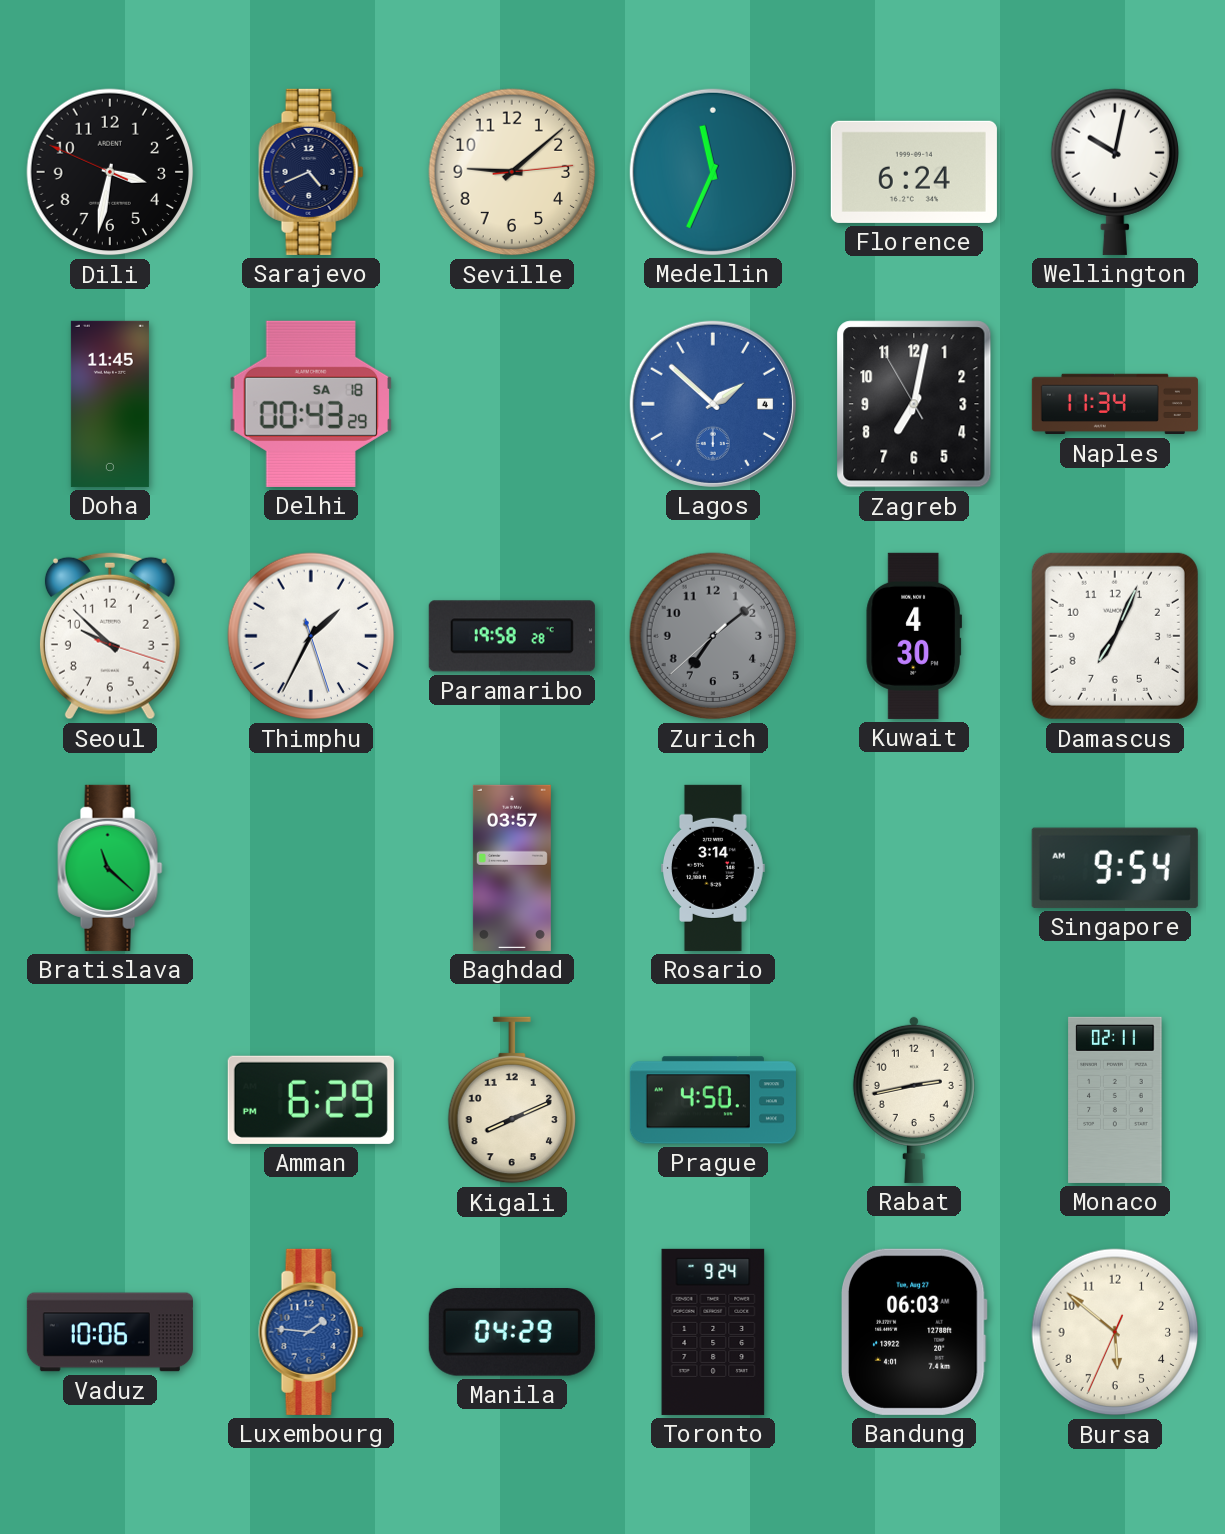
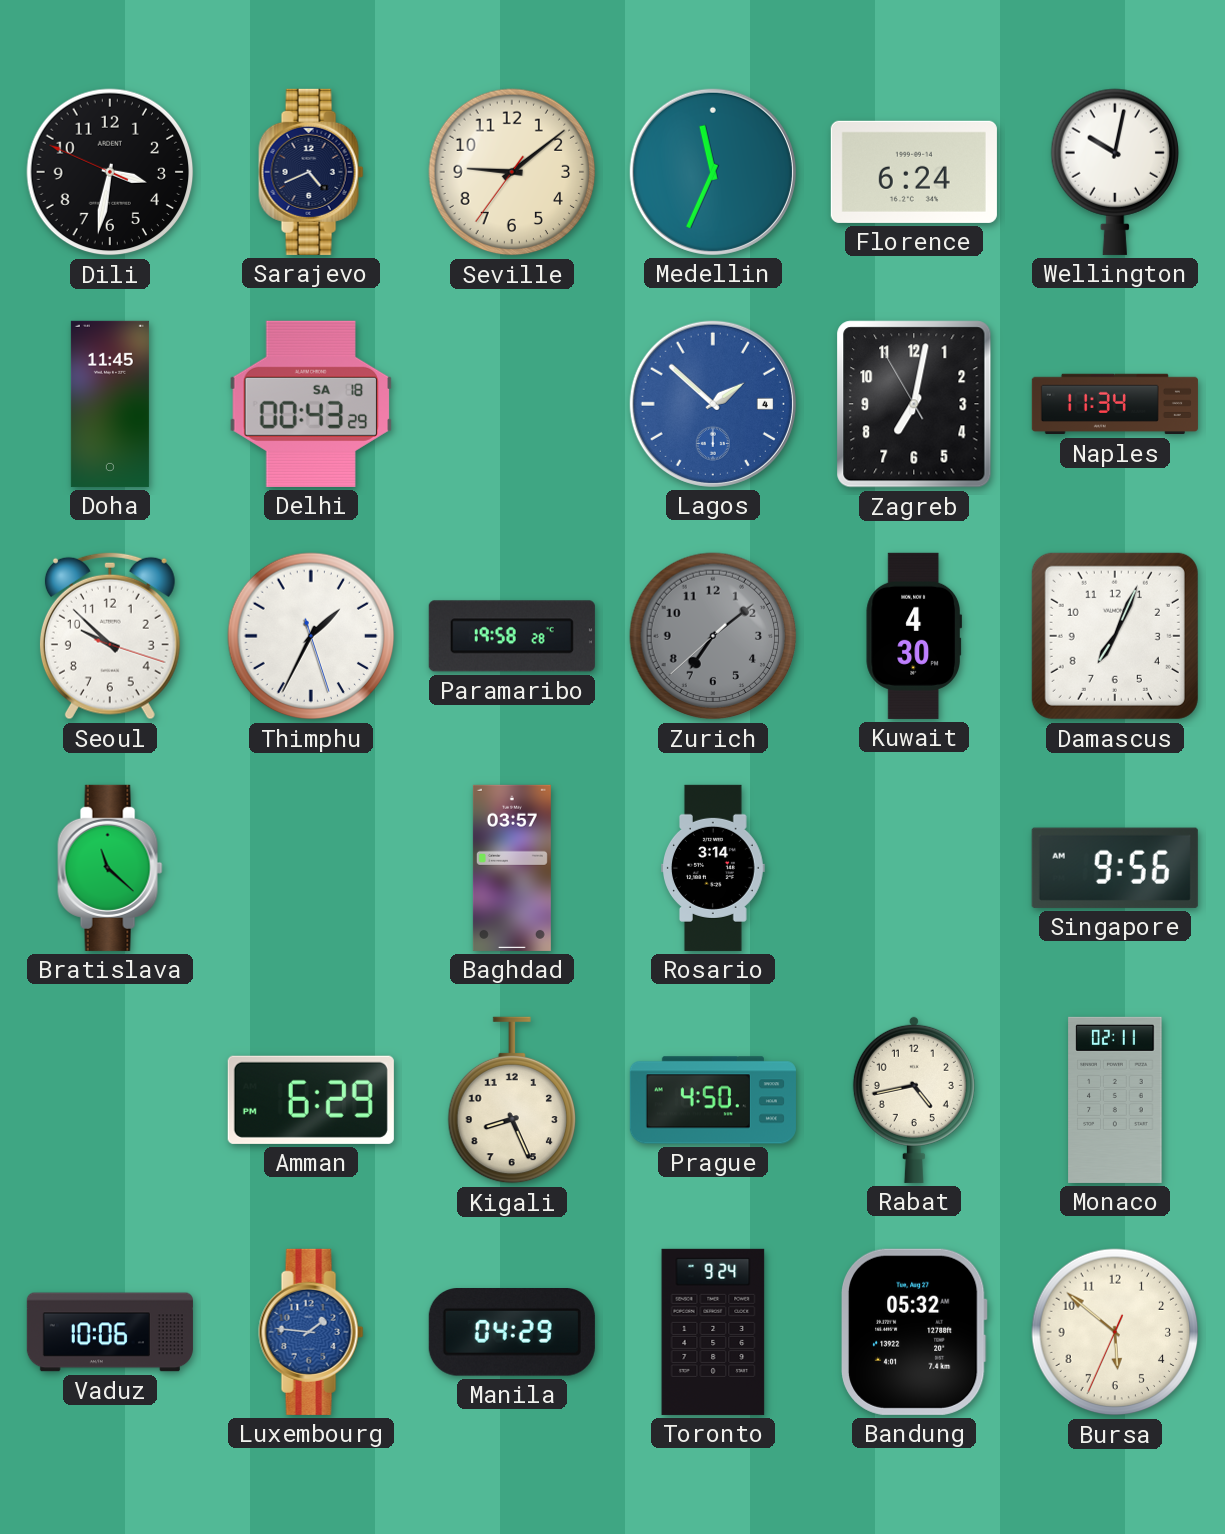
Seville: 9:08:14 -> 9:08:36 (512, 172)
Singapore: 9:54 -> 9:56 (1115, 868)
Kigali: 8:11 -> 8:26 (511, 1100)
Rabat: 2:43 -> 4:43 (914, 1099)
Bandung: 06:03 -> 05:32 (914, 1332)
